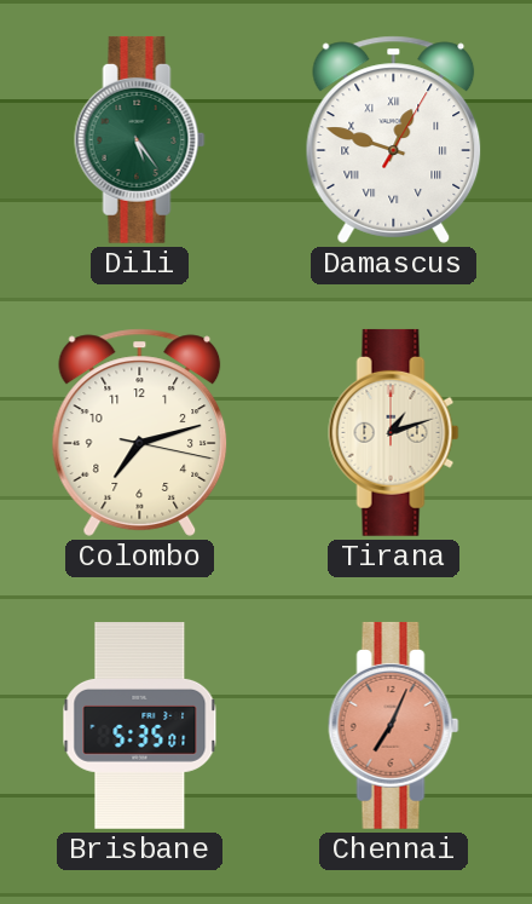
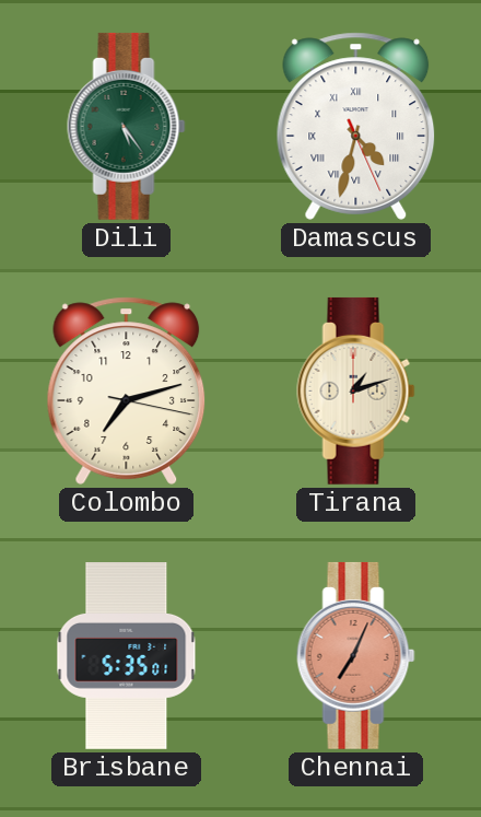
Damascus: 12:48 -> 4:32 (356, 126)
